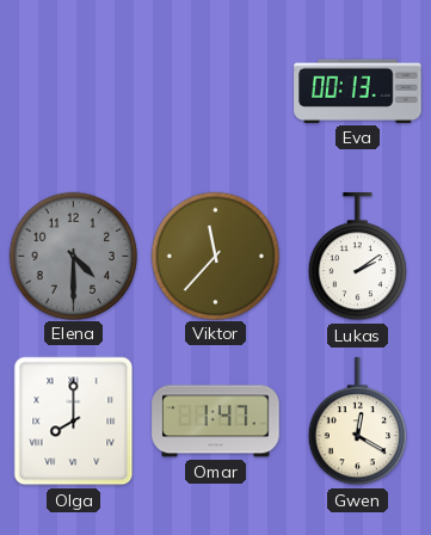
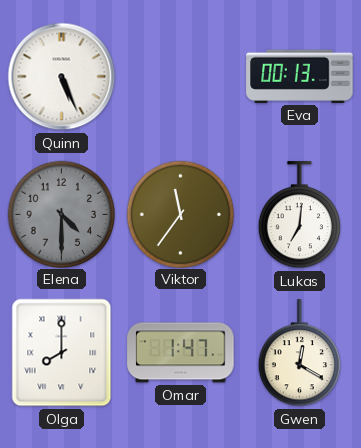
Quinn: none -> 5:26 (62, 77)
Viktor: 11:37 -> 11:36 (180, 214)
Lukas: 2:09 -> 7:01 (299, 215)
